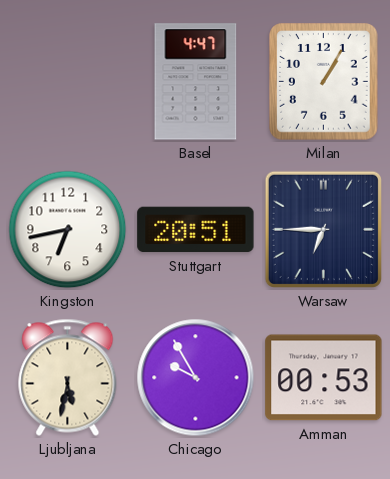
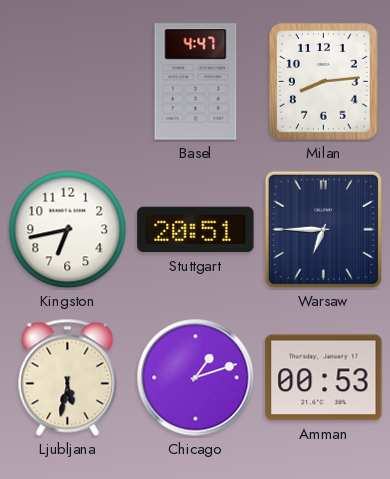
Milan: 1:05 -> 8:14 (324, 82)
Chicago: 9:55 -> 1:12 (196, 378)
